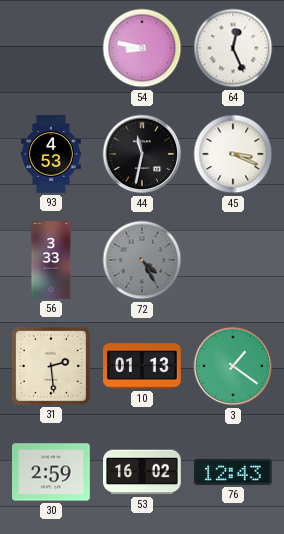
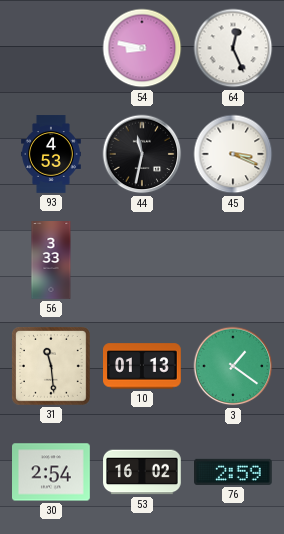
72: 4:25 -> none (142, 260)
31: 2:29 -> 11:29 (52, 367)
30: 2:59 -> 2:54 (52, 472)
76: 12:43 -> 2:59 (234, 472)
